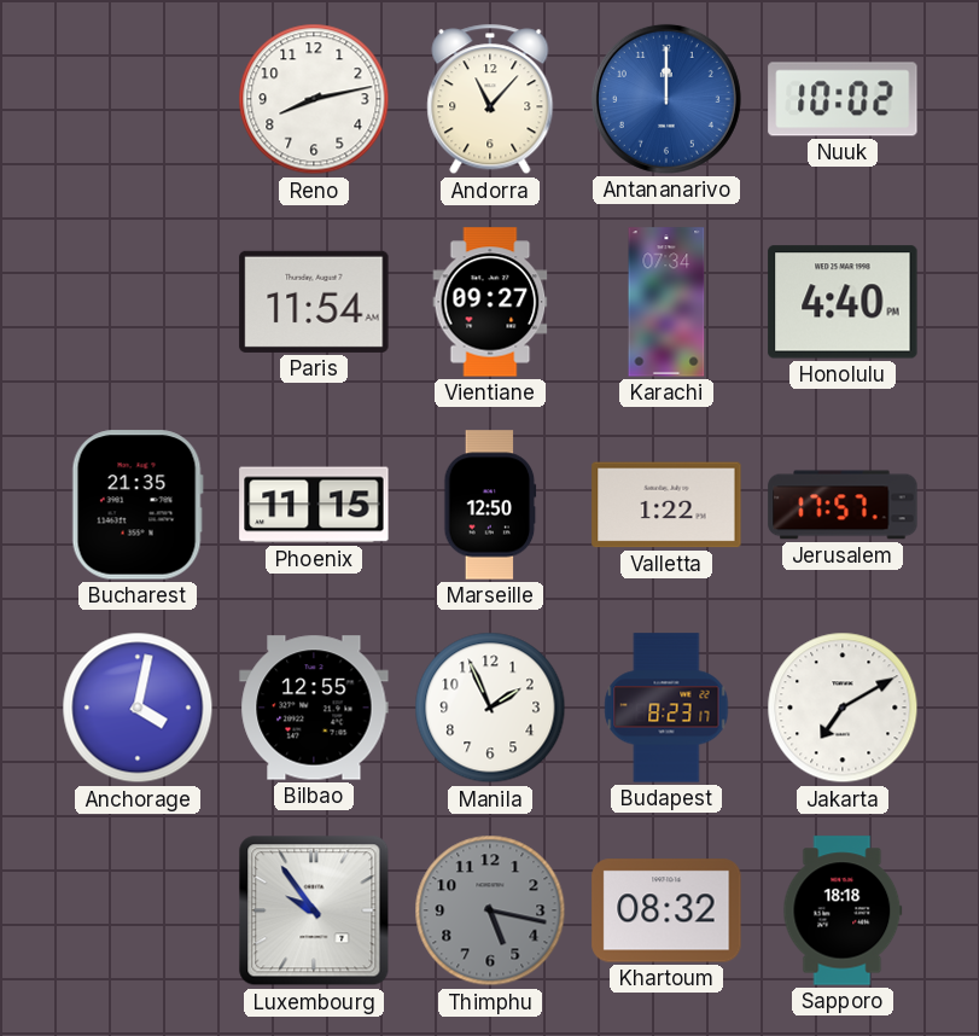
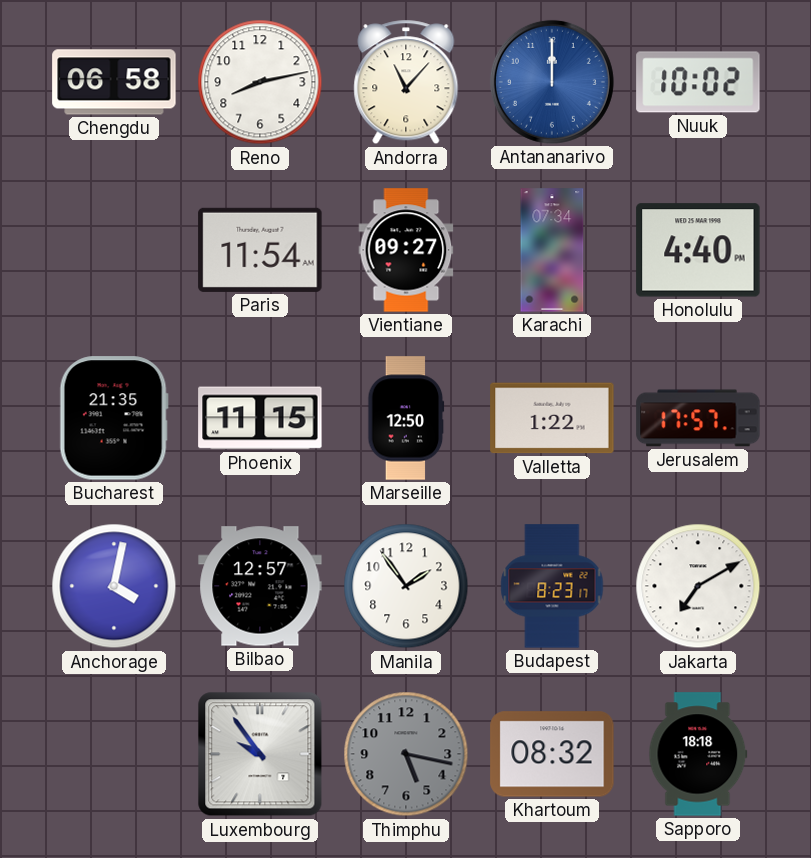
Chengdu: none -> 06:58 (114, 82)
Bilbao: 12:55 -> 12:57 (260, 586)
Manila: 1:56 -> 1:54 (406, 586)
